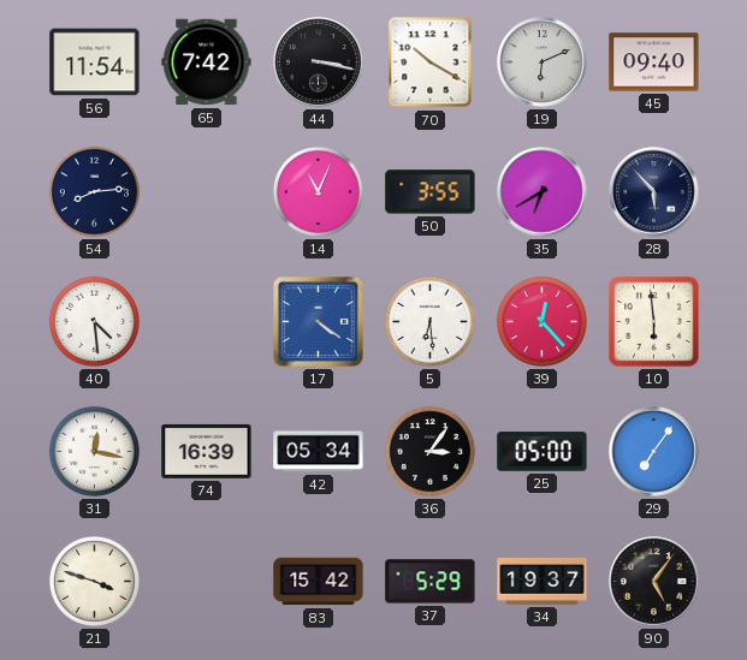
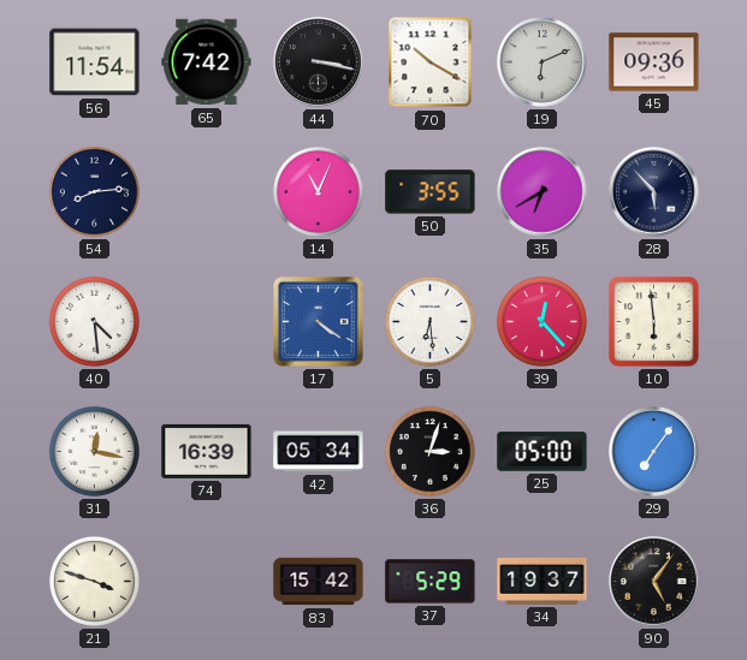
45: 09:40 -> 09:36 (654, 63)
36: 3:06 -> 3:03 (429, 451)
